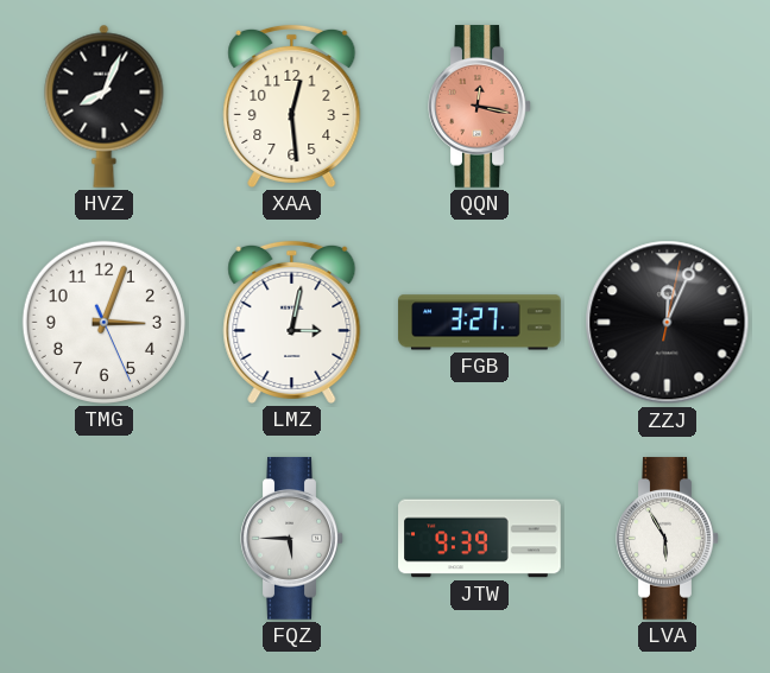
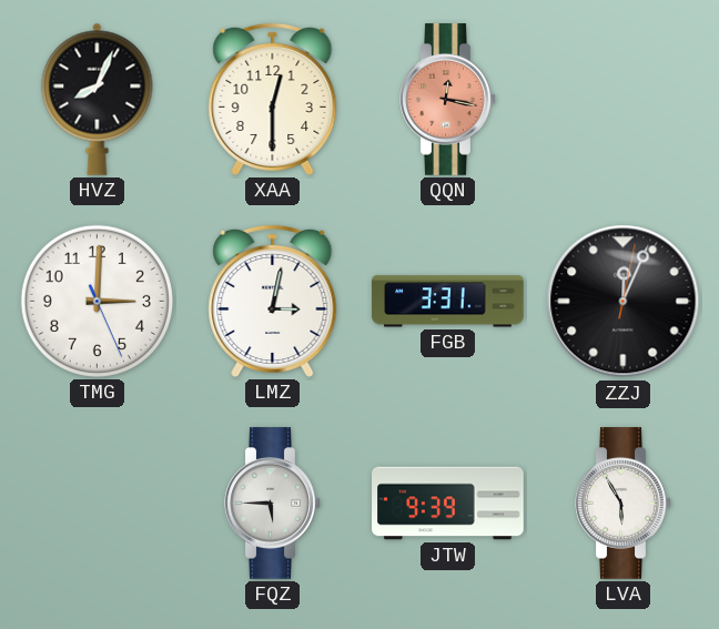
XAA: 12:29 -> 12:30 (273, 99)
TMG: 3:03 -> 3:00 (97, 301)
FGB: 3:27 -> 3:31 (448, 302)
